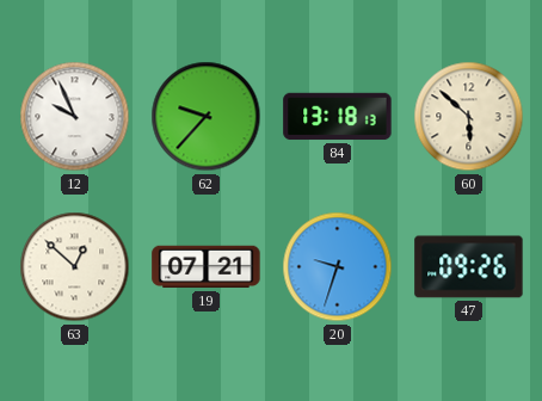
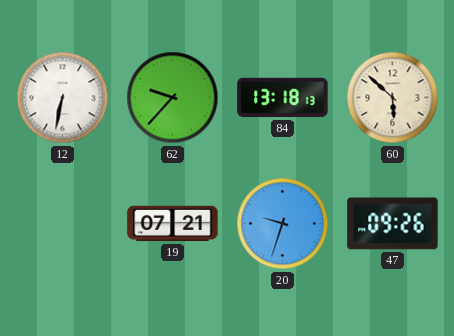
12: 9:56 -> 6:32 (63, 98)
63: 12:52 -> none (75, 267)
